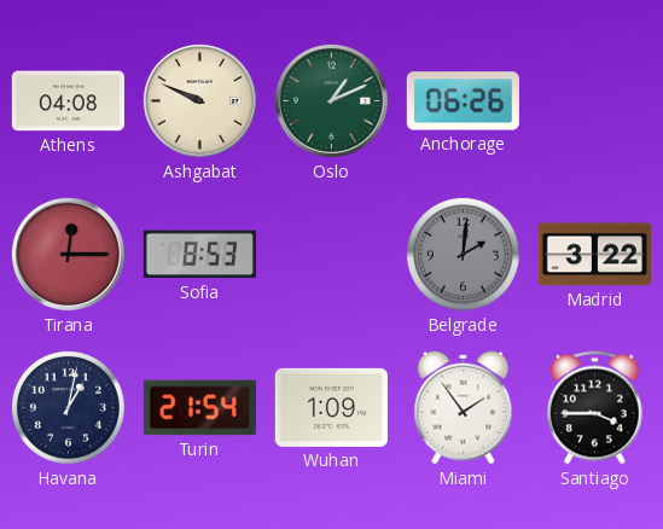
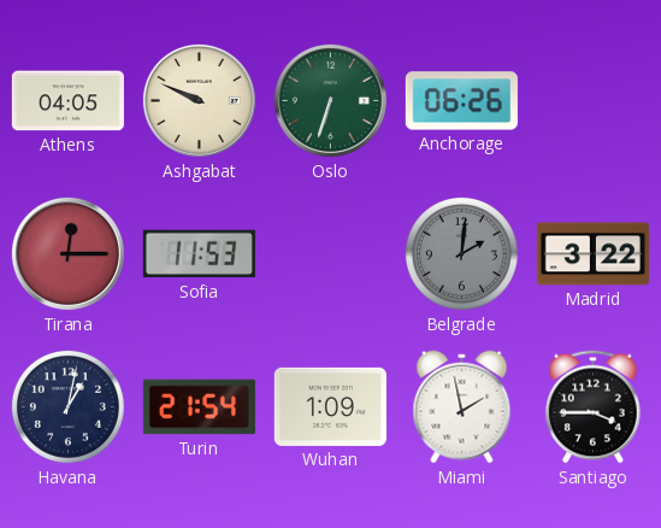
Athens: 04:08 -> 04:05 (67, 101)
Oslo: 1:11 -> 6:33 (330, 100)
Sofia: 8:53 -> 11:53 (199, 254)
Miami: 1:54 -> 1:58 (462, 407)
